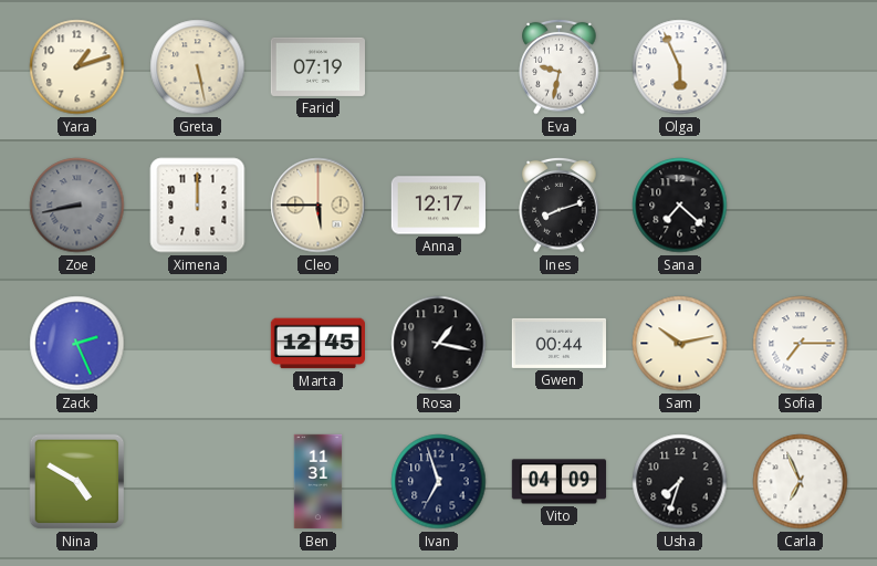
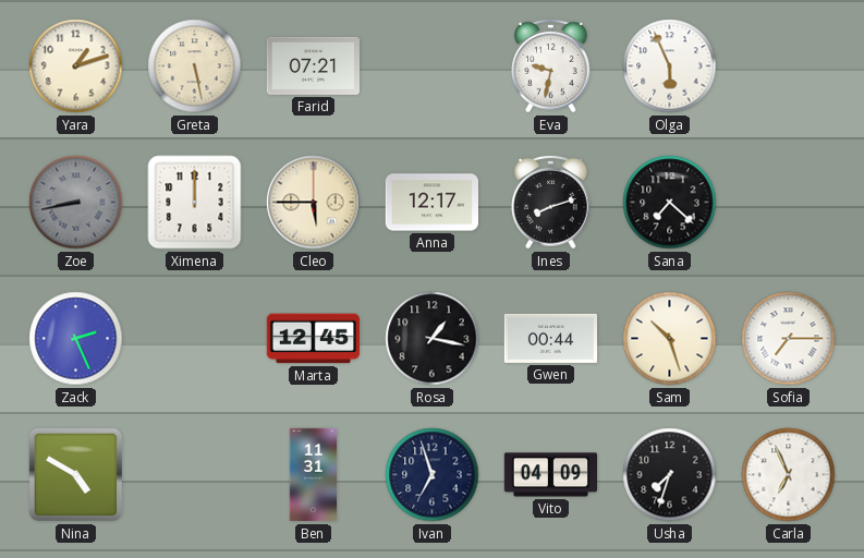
Farid: 07:19 -> 07:21 (313, 65)
Sam: 10:13 -> 10:27 (670, 339)
